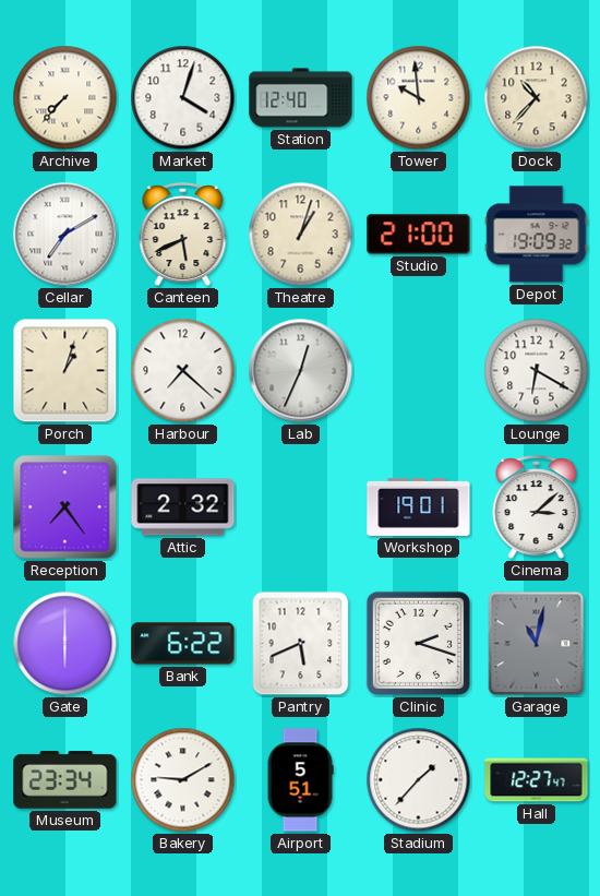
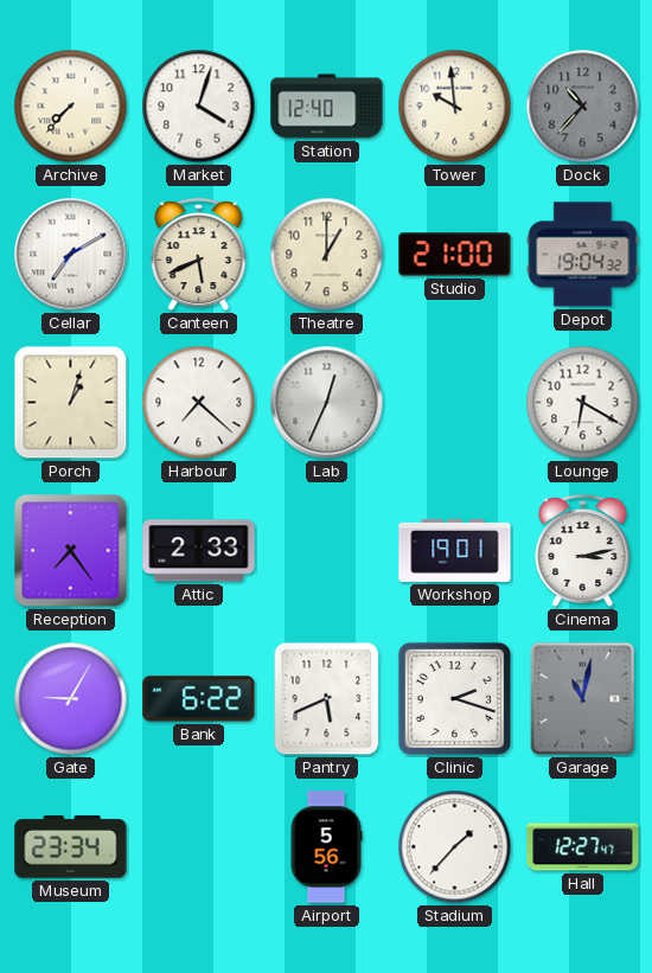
Dock dial: cream -> grey (583, 107)
Theatre: 1:03 -> 1:00 (327, 255)
Depot: 19:09 -> 19:04 (583, 255)
Attic: 2:32 -> 2:33 (199, 551)
Cinema: 3:08 -> 3:13 (583, 552)
Gate: 6:00 -> 9:05 (71, 699)
Bakery: 9:10 -> none (183, 780)
Airport: 5:51 -> 5:56 (326, 847)
